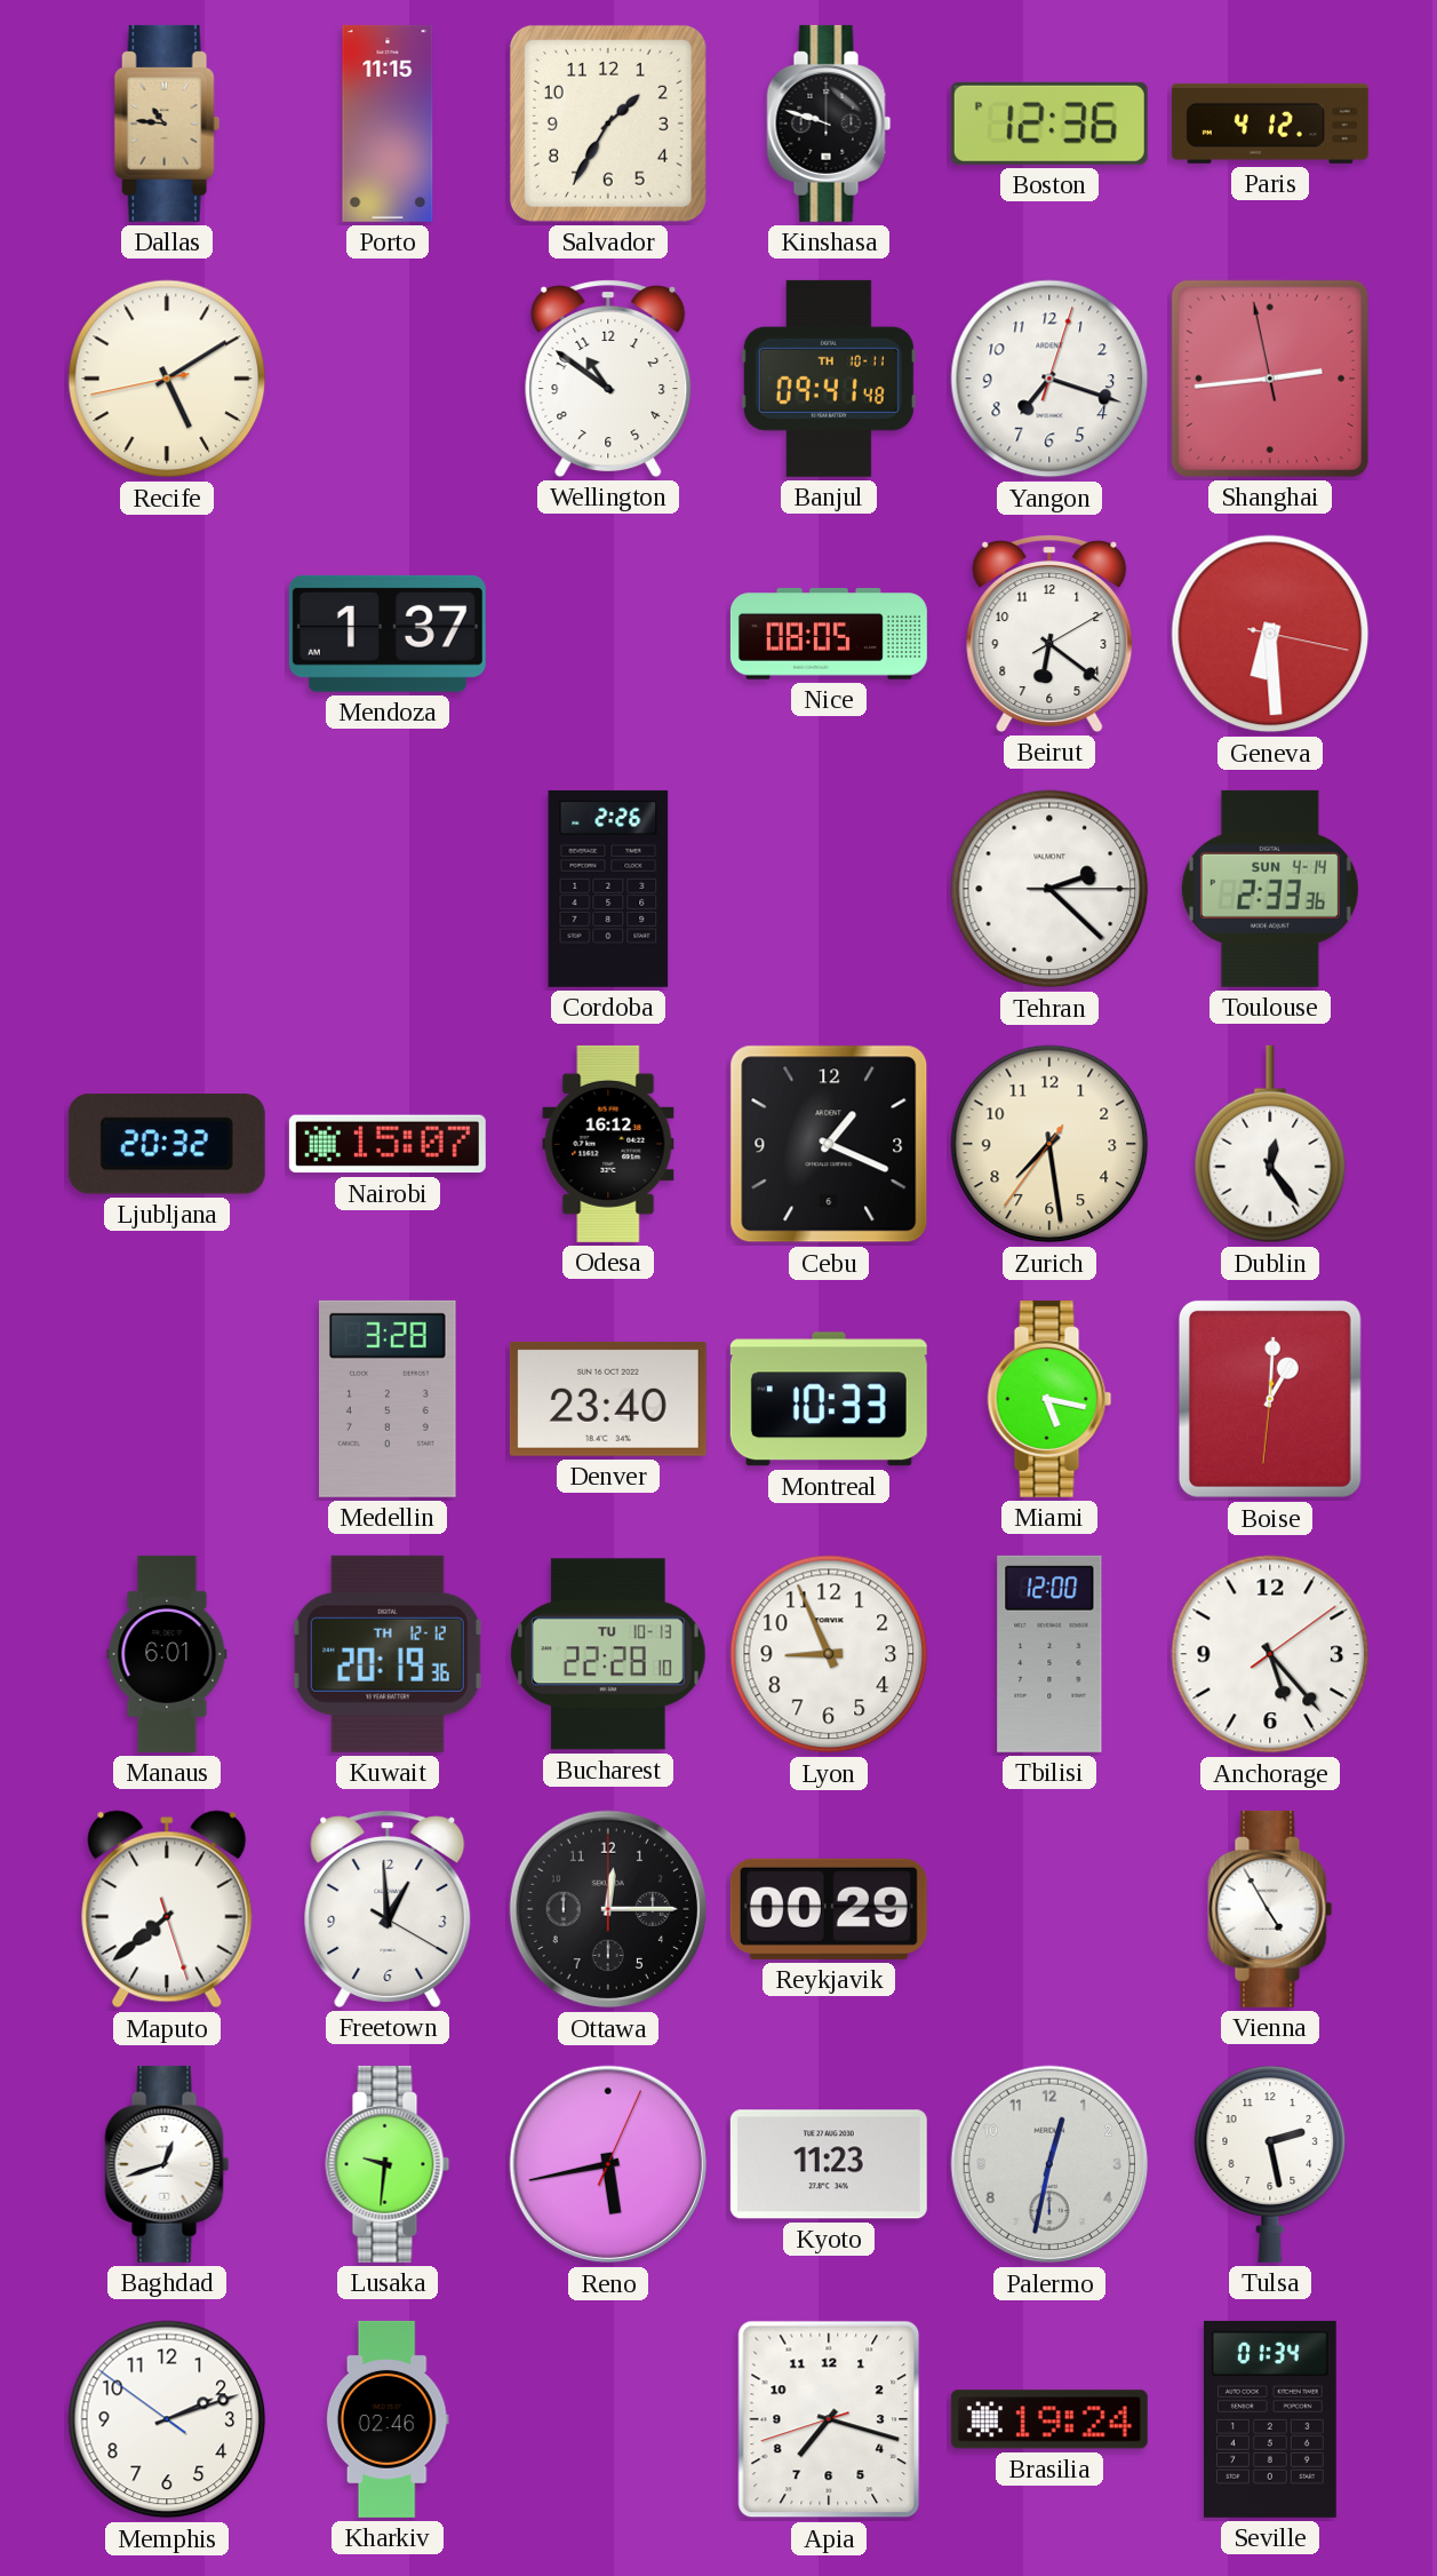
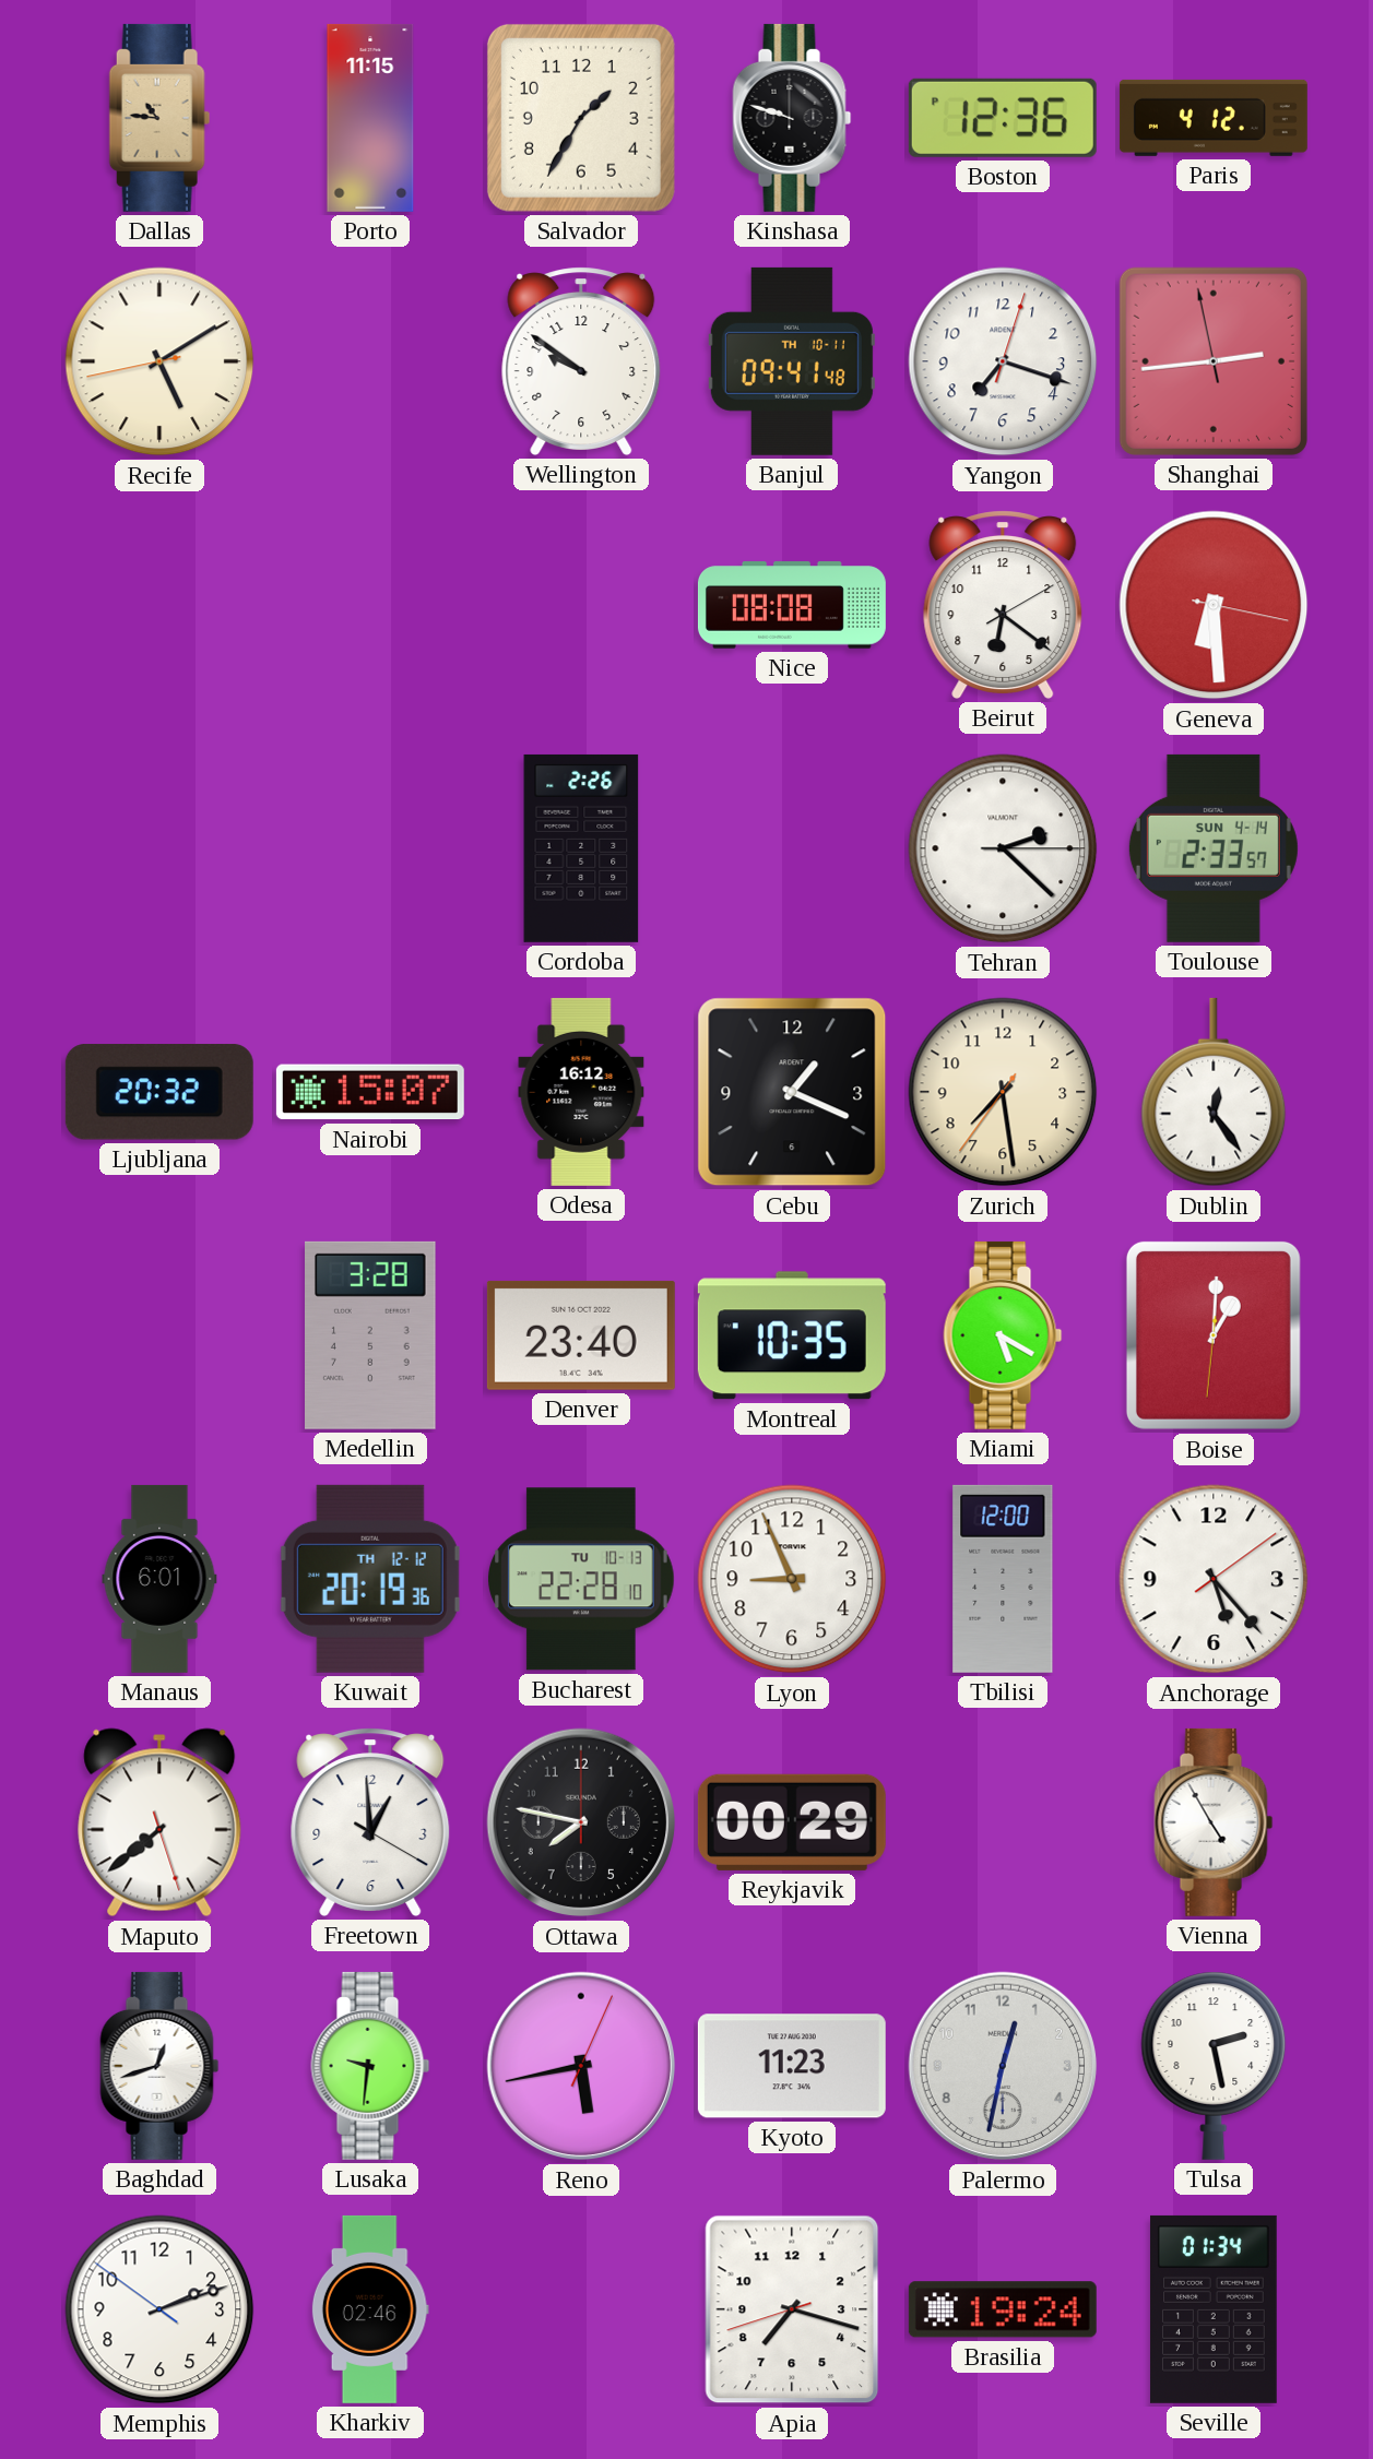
Wellington: 10:51 -> 9:51 (581, 361)
Mendoza: 1:37 -> none (388, 634)
Nice: 08:05 -> 08:08 (792, 605)
Toulouse: 2:33:36 -> 2:33:57 (1214, 848)
Montreal: 10:33 -> 10:35 (792, 1335)
Miami: 5:17 -> 5:20 (1003, 1335)
Ottawa: 12:15 -> 7:47 (581, 1822)
